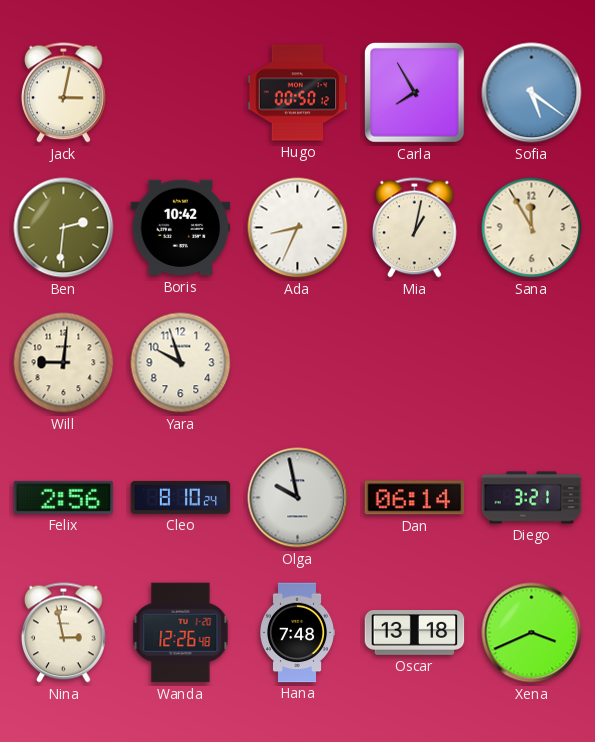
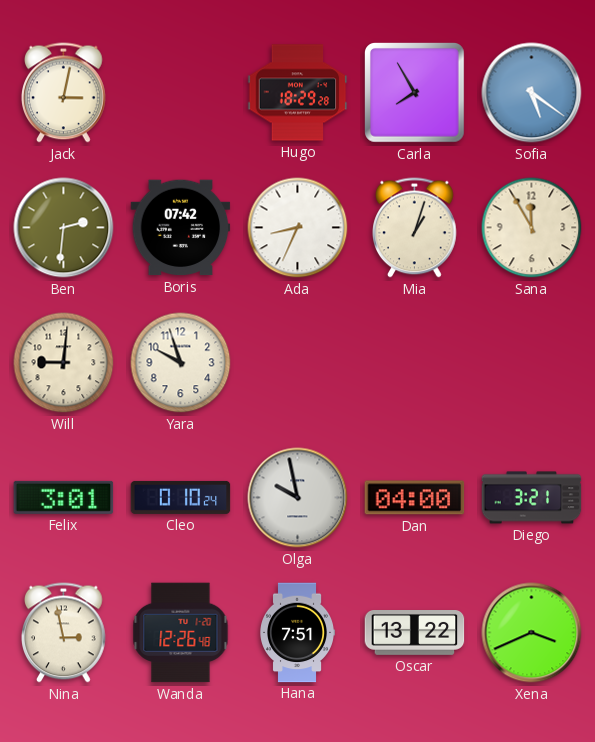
Hugo: 00:50 -> 18:29 (298, 93)
Boris: 10:42 -> 07:42 (181, 228)
Mia: 1:02 -> 1:03 (415, 228)
Felix: 2:56 -> 3:01 (64, 497)
Cleo: 8:10 -> 0:10 (181, 497)
Dan: 06:14 -> 04:00 (415, 498)
Hana: 7:48 -> 7:51 (297, 633)
Oscar: 13:18 -> 13:22 (415, 633)
